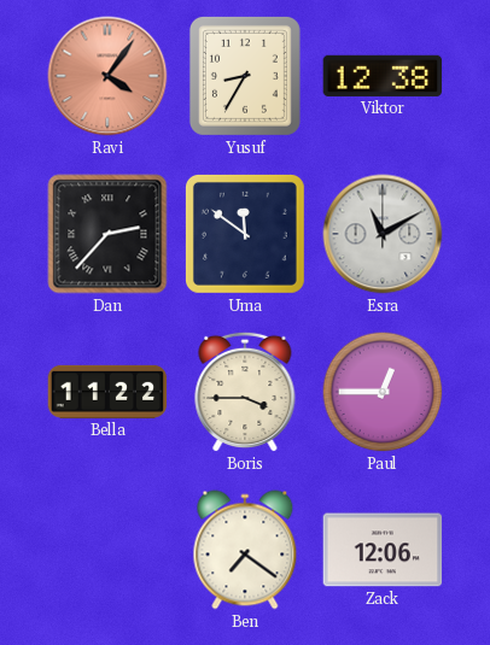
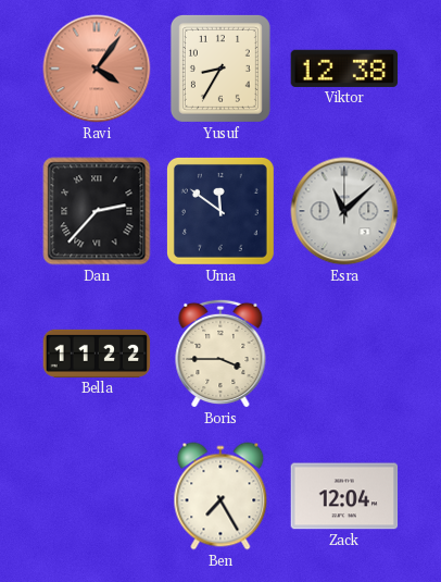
Esra: 11:10 -> 11:08 (344, 211)
Paul: 12:45 -> none (383, 392)
Ben: 7:21 -> 7:25 (220, 496)
Zack: 12:06 -> 12:04 (344, 496)
